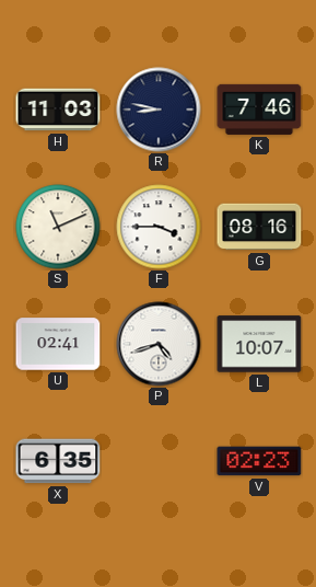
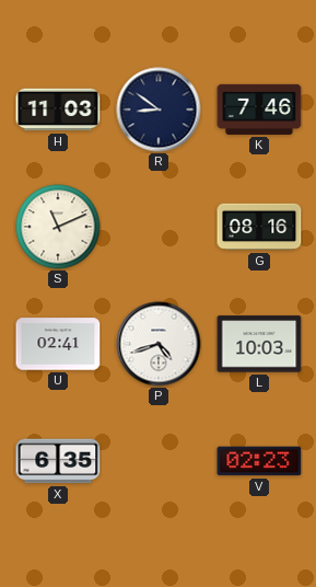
R: 8:47 -> 8:51 (159, 110)
F: 3:45 -> none (159, 227)
L: 10:07 -> 10:03 (259, 344)
